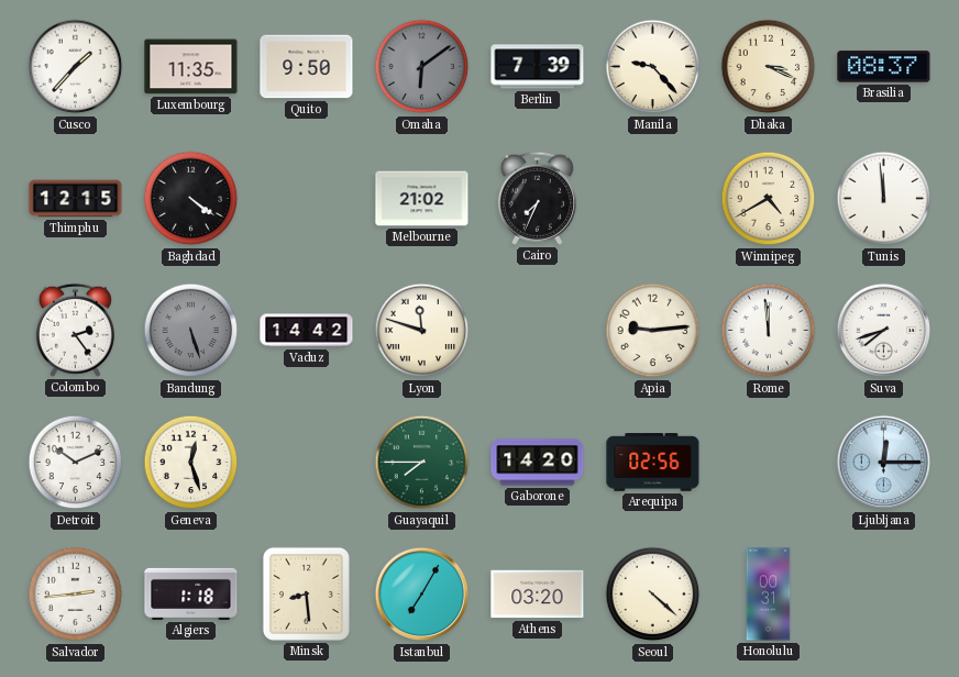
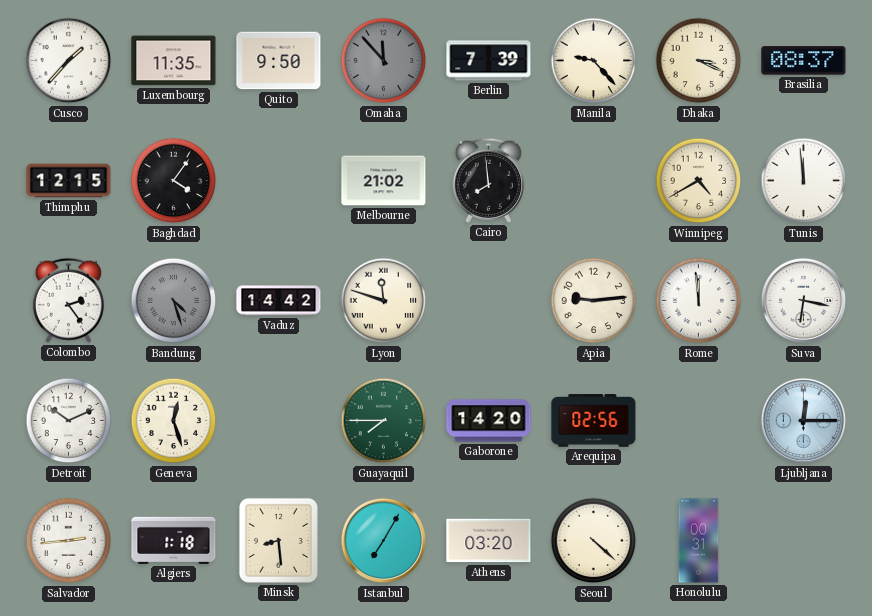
Omaha: 6:09 -> 11:53 (384, 61)
Baghdad: 4:21 -> 4:06 (174, 181)
Cairo: 7:34 -> 7:59 (488, 180)
Bandung: 5:27 -> 4:27 (174, 301)
Suva: 7:42 -> 6:17 (804, 301)
